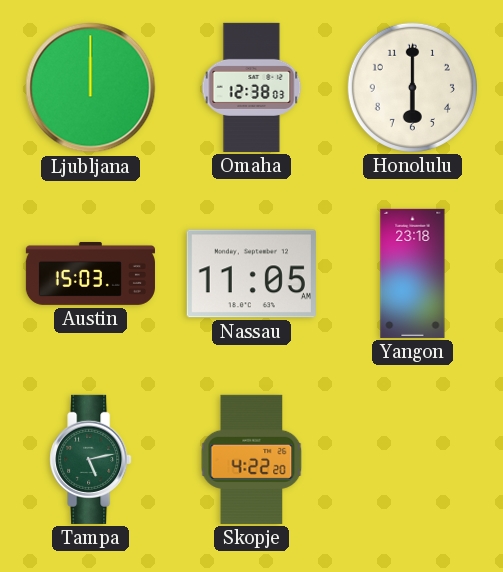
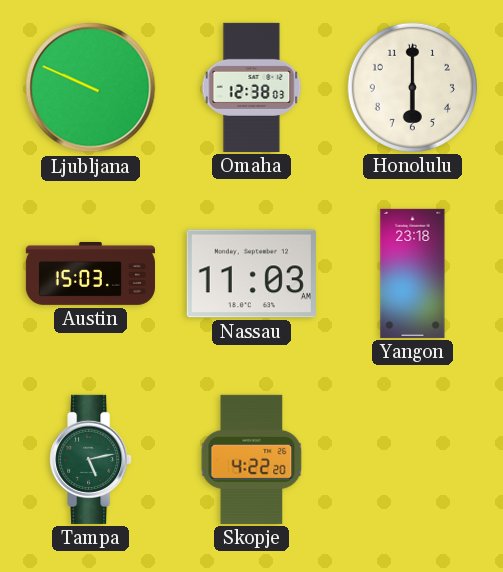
Ljubljana: 12:00 -> 9:49 (91, 88)
Nassau: 11:05 -> 11:03 (251, 274)
